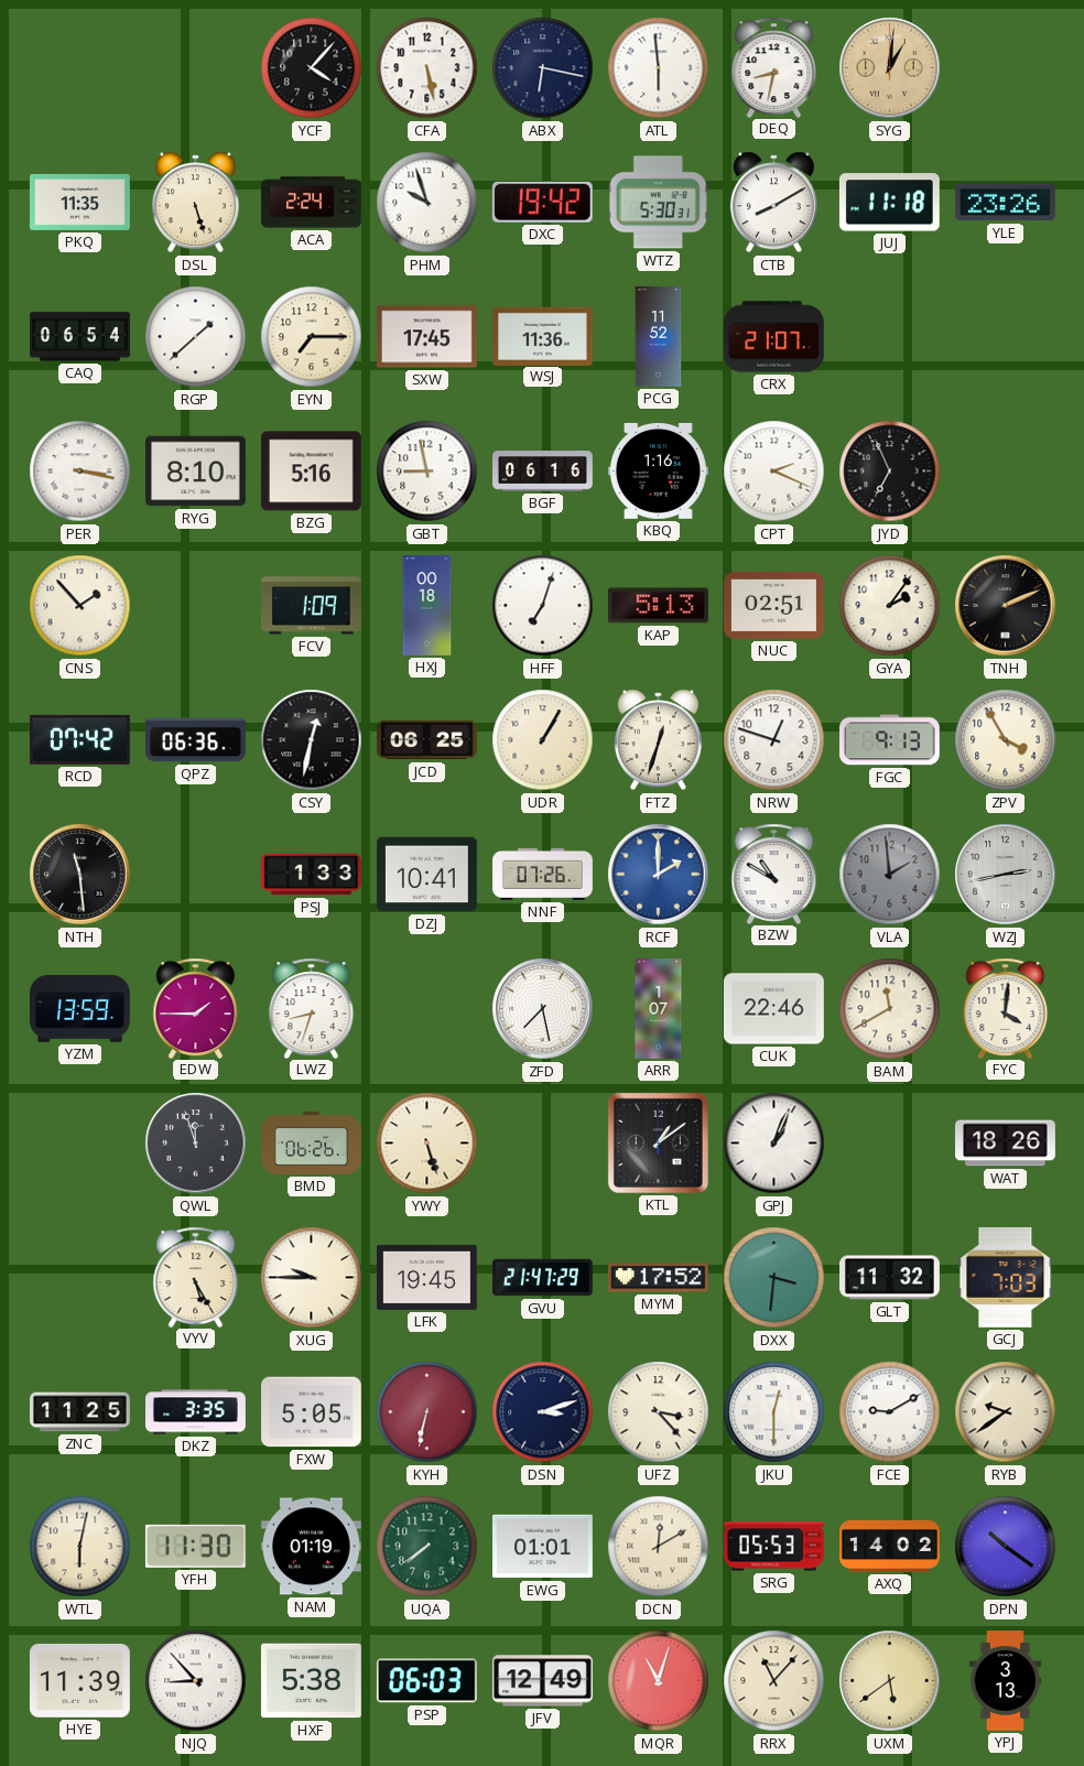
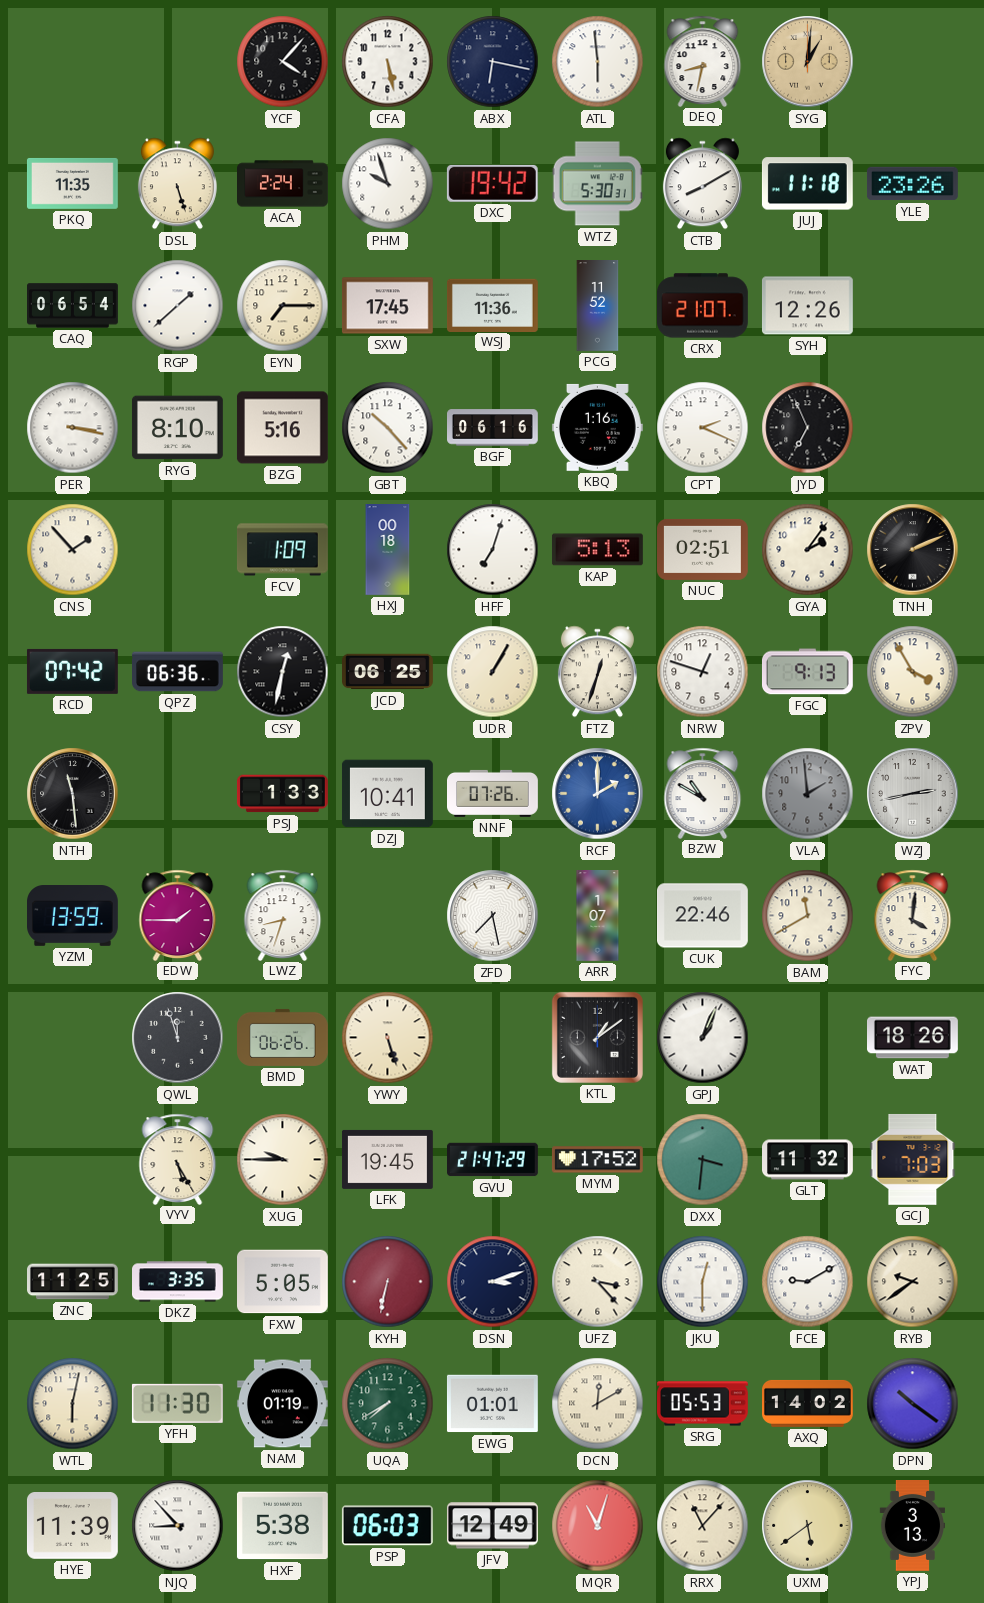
SYH: none -> 12:26 (807, 306)
GBT: 8:58 -> 10:23 (388, 428)
UQA: 7:39 -> 7:40 (388, 1404)
